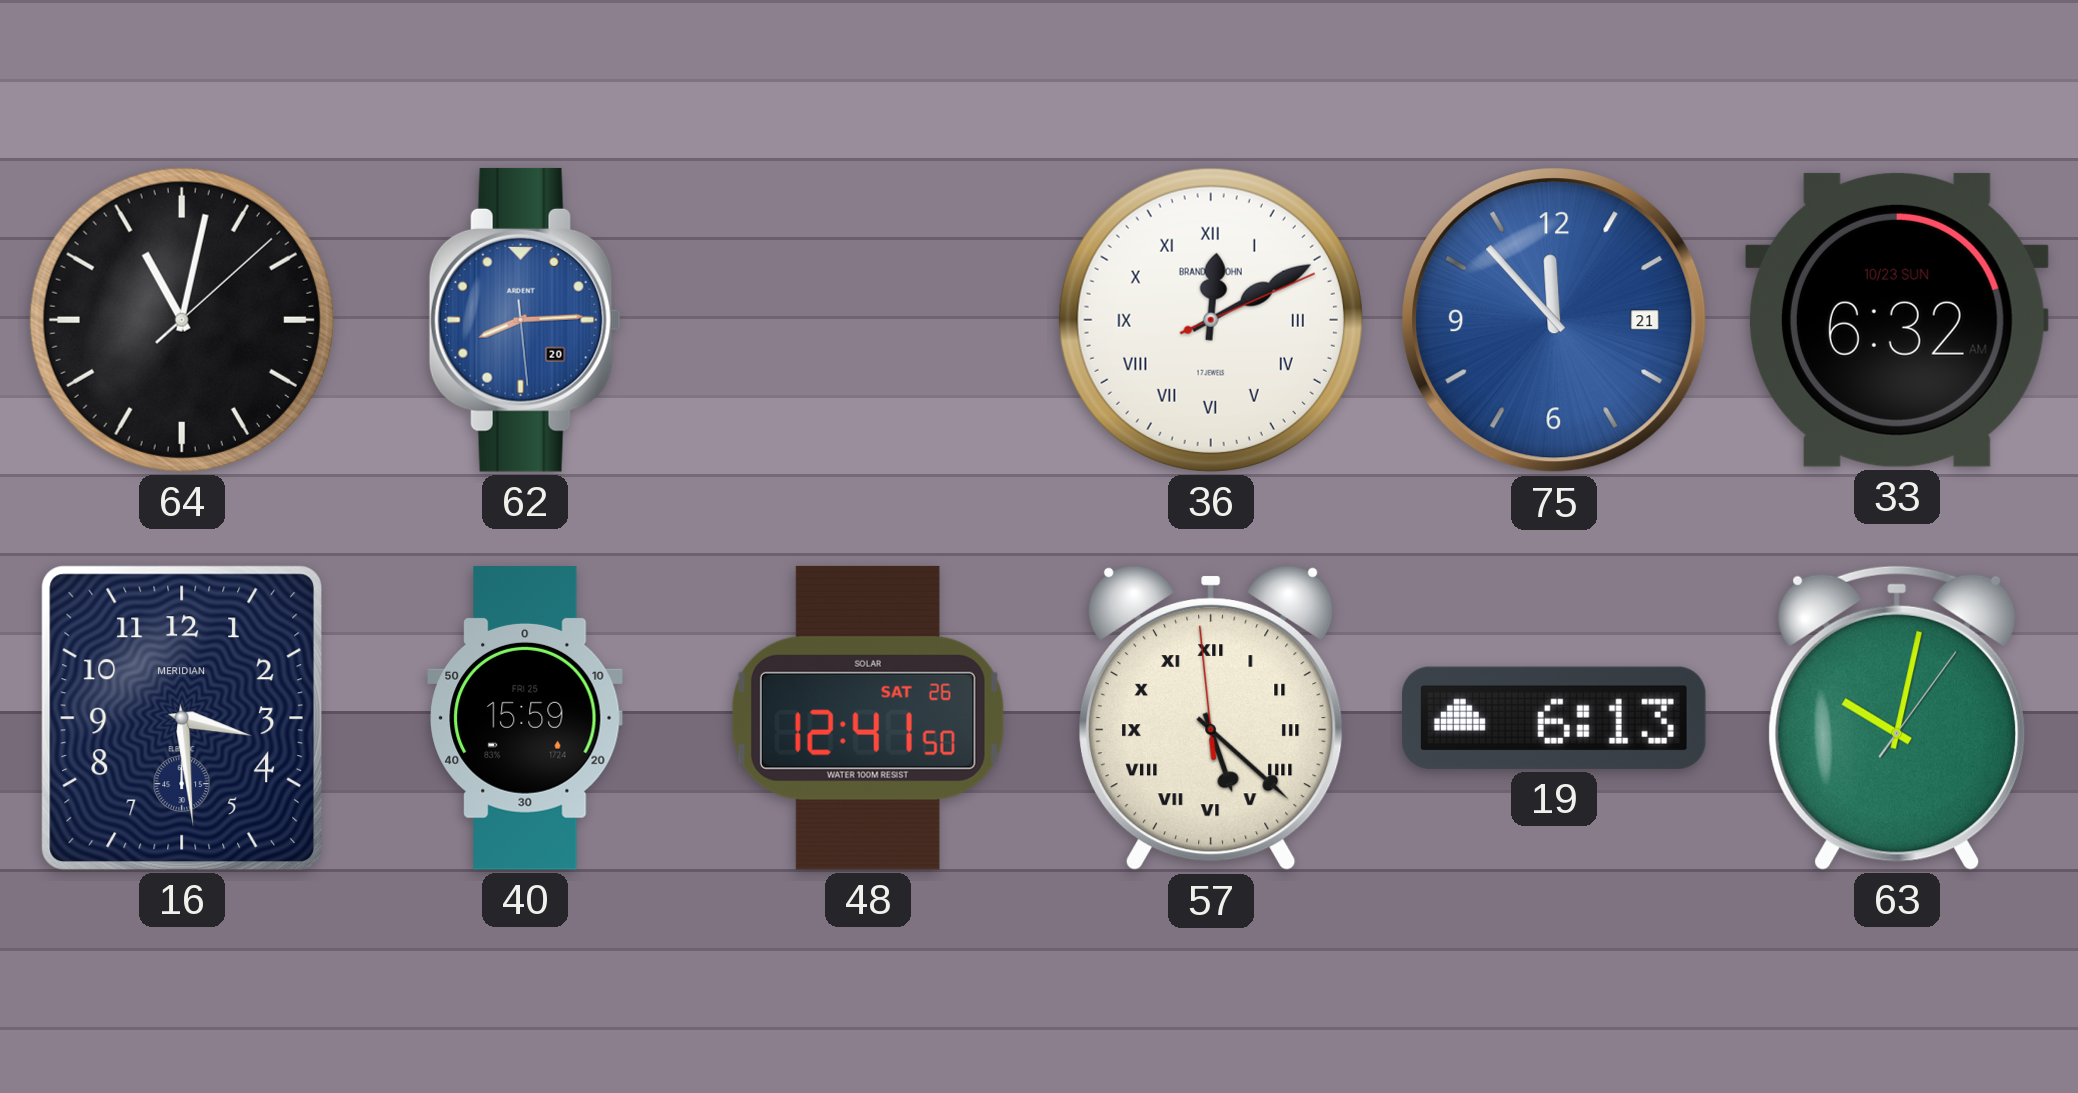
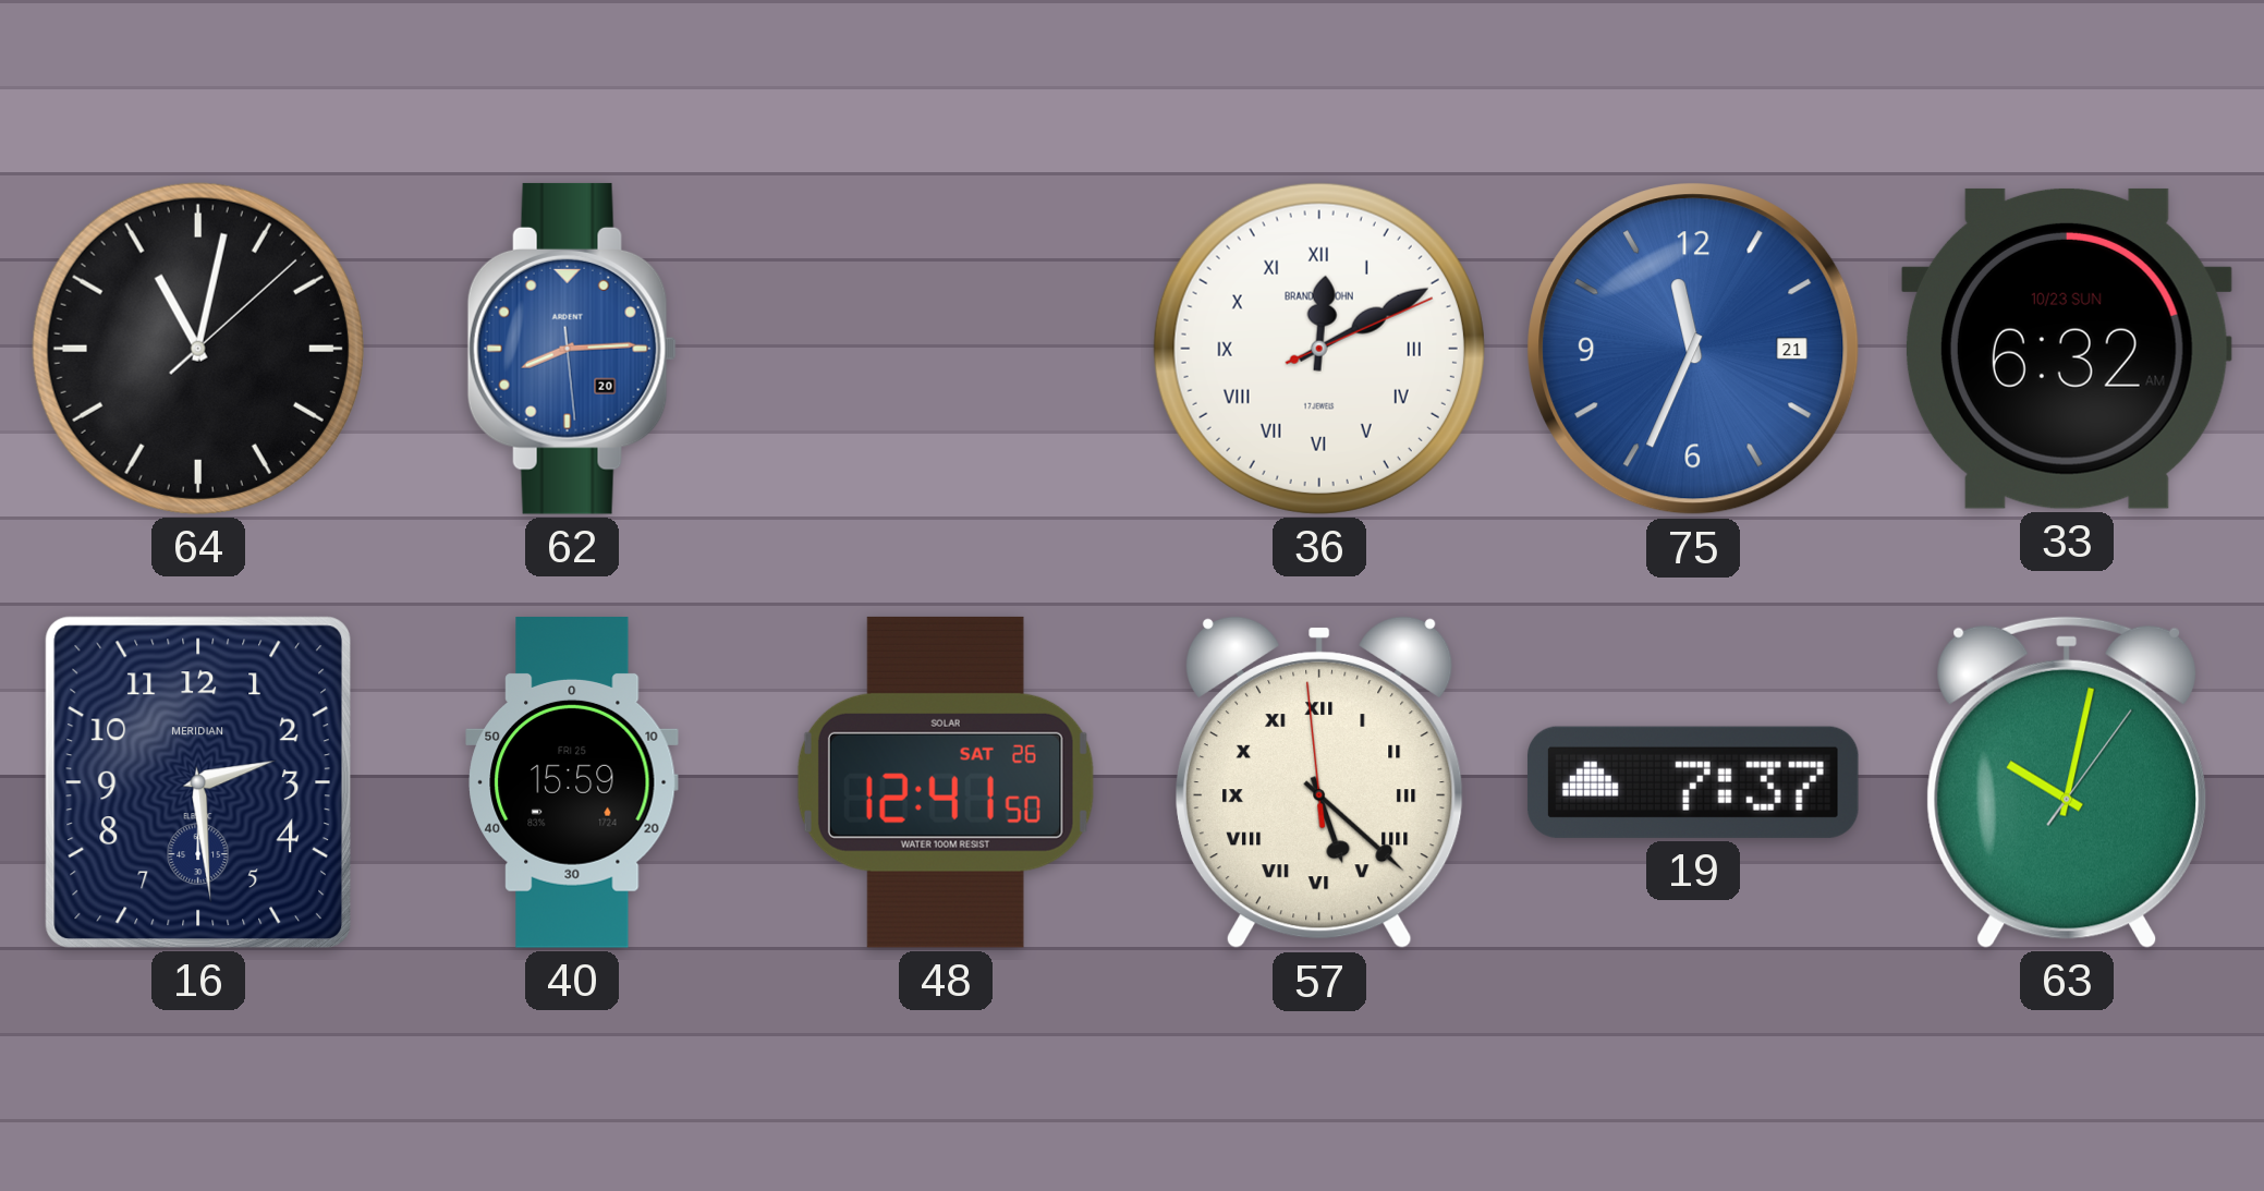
75: 11:53 -> 11:34 (1693, 349)
16: 3:29 -> 2:29 (197, 782)
19: 6:13 -> 7:37 (1693, 782)
